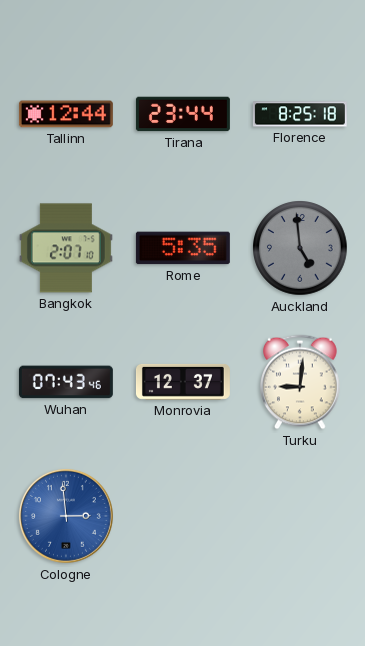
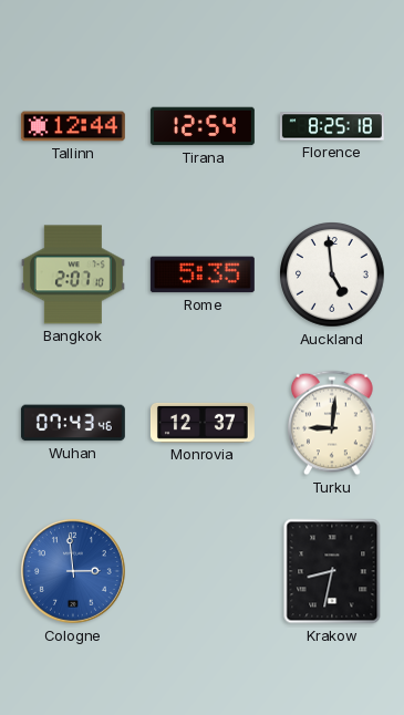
Tirana: 23:44 -> 12:54 (203, 126)
Auckland dial: grey -> white (332, 274)
Krakow: none -> 8:32 (332, 571)
